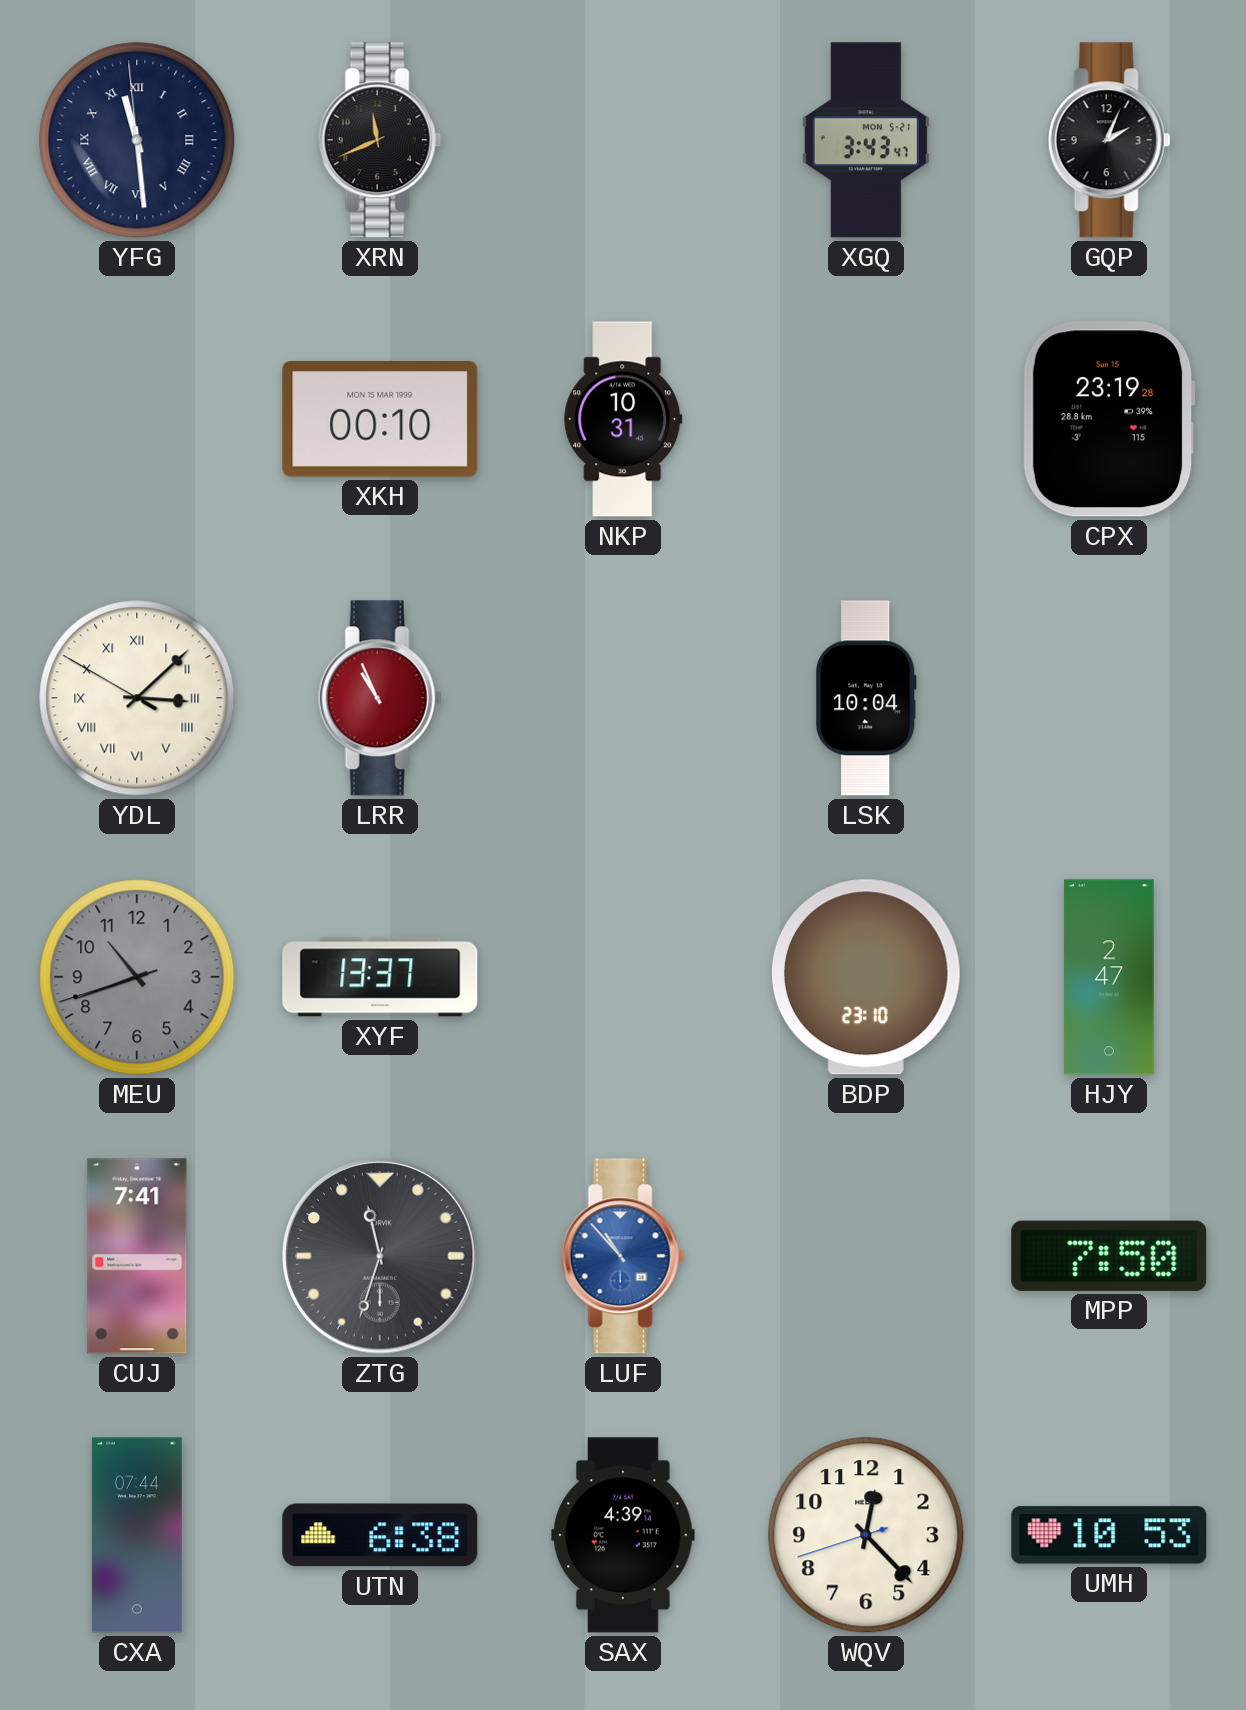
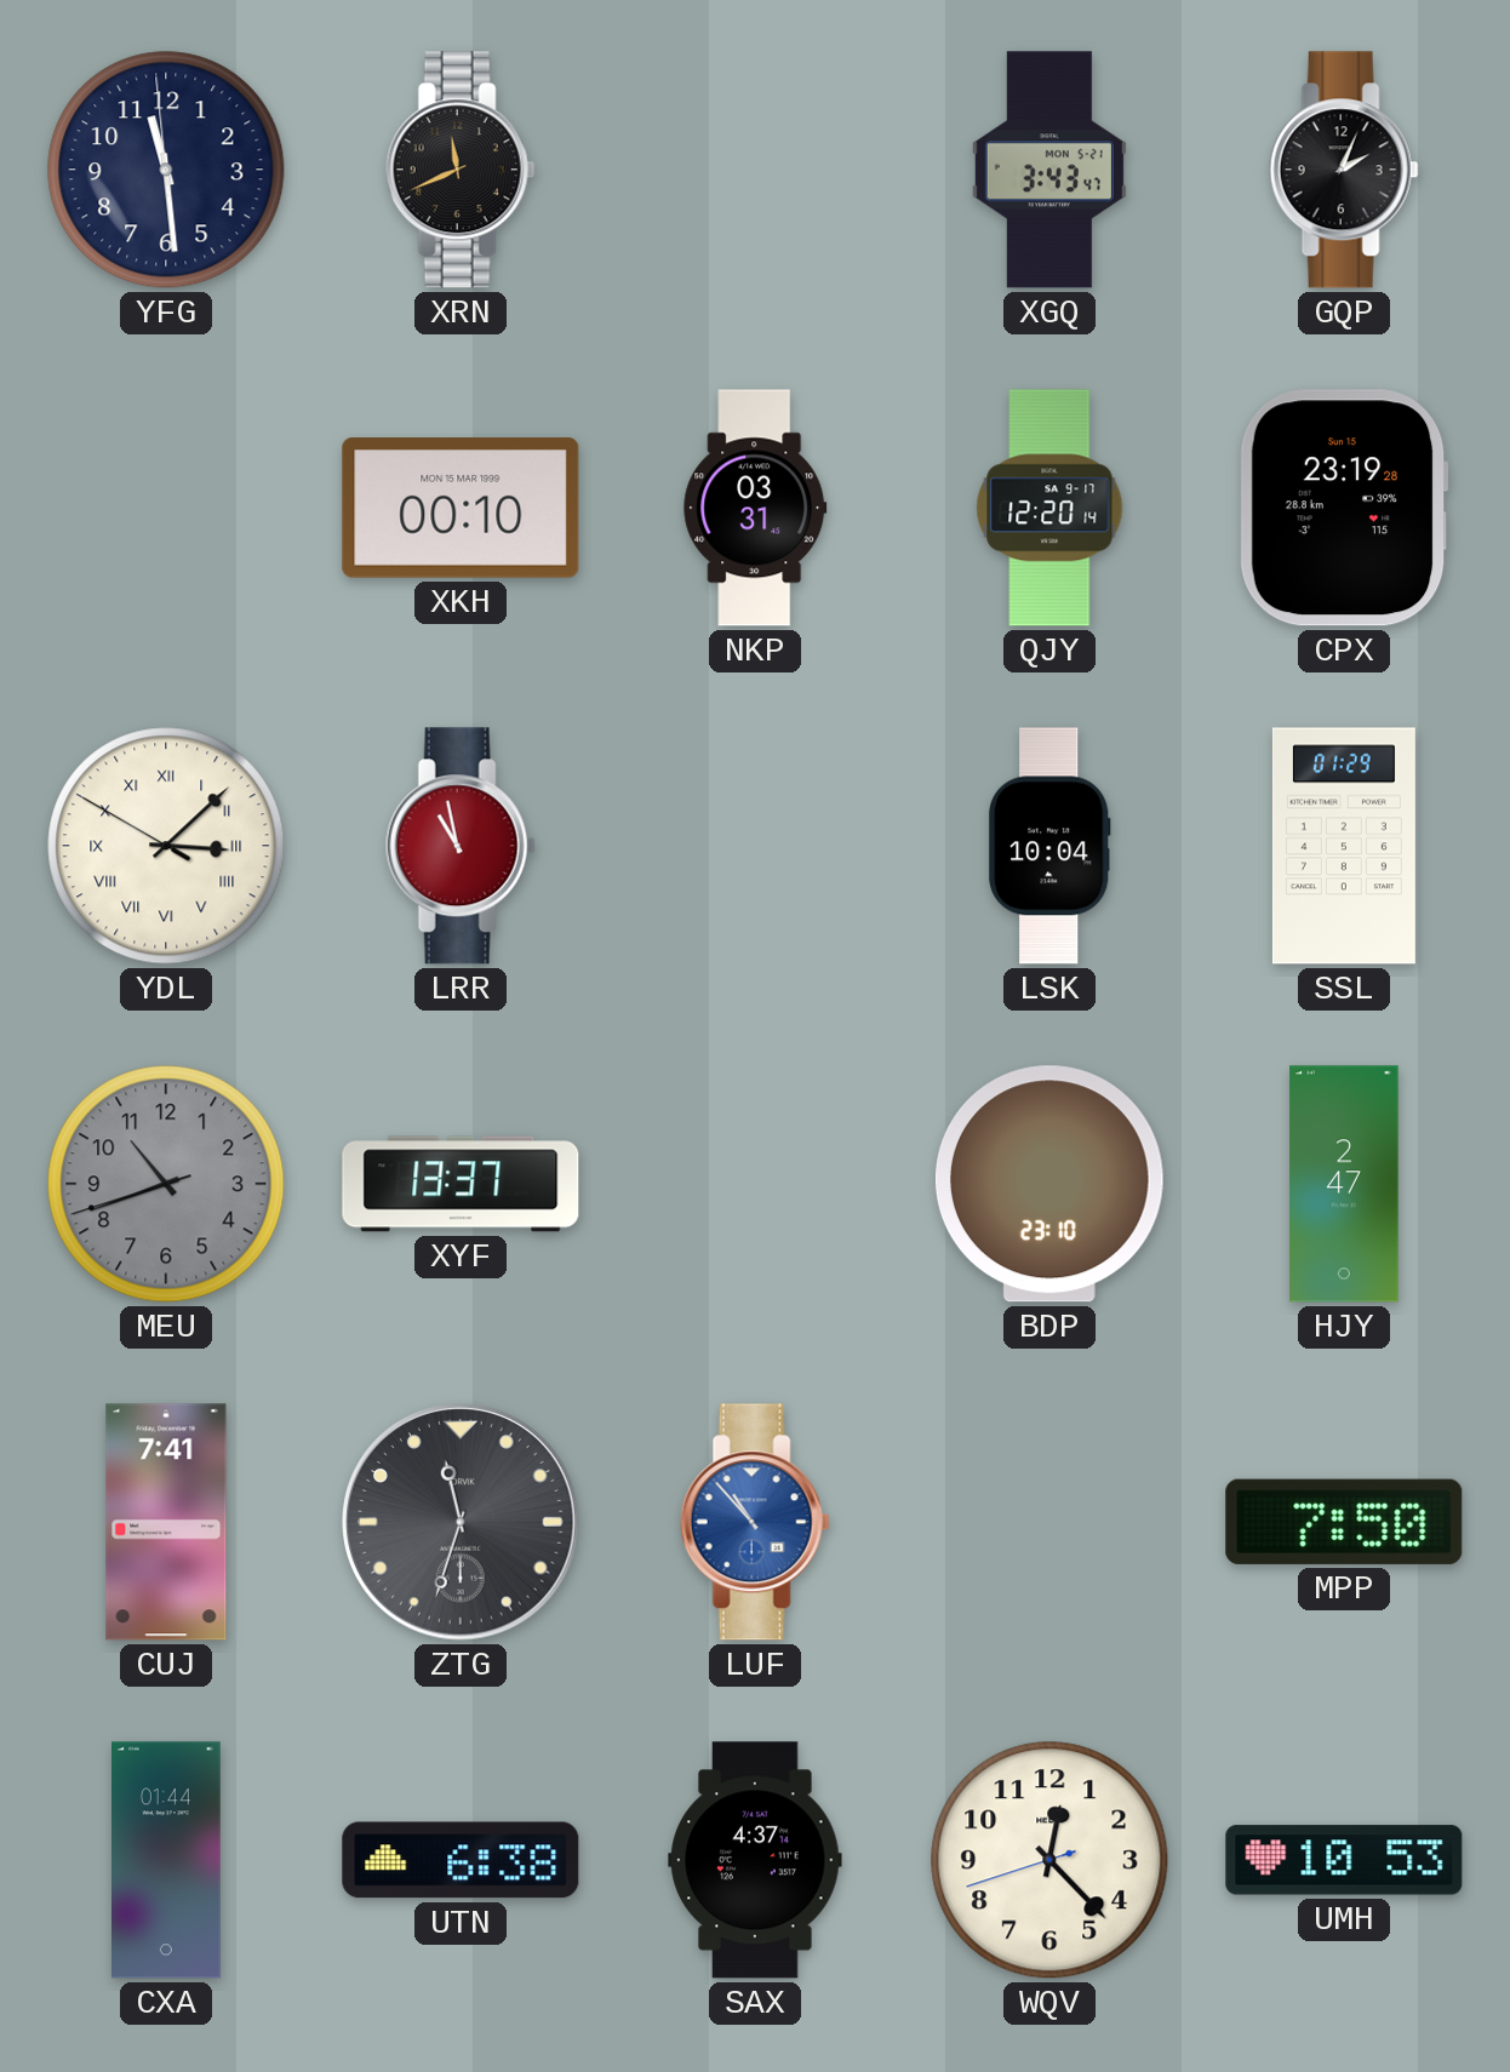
YFG numerals: Roman -> Arabic (166, 170)
NKP: 10:31 -> 03:31 (755, 508)
QJY: none -> 12:20 (1049, 508)
LRR: 10:56 -> 10:58 (461, 846)
SSL: none -> 01:29 (1344, 846)
CXA: 07:44 -> 01:44 (167, 1860)
SAX: 4:39 -> 4:37 (755, 1860)
